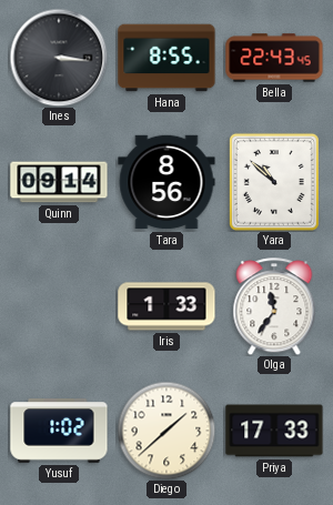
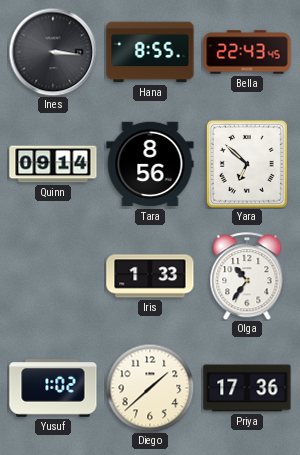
Yara: 10:52 -> 6:52 (247, 164)
Olga: 11:36 -> 10:36 (247, 276)
Priya: 17:33 -> 17:36 (247, 388)
